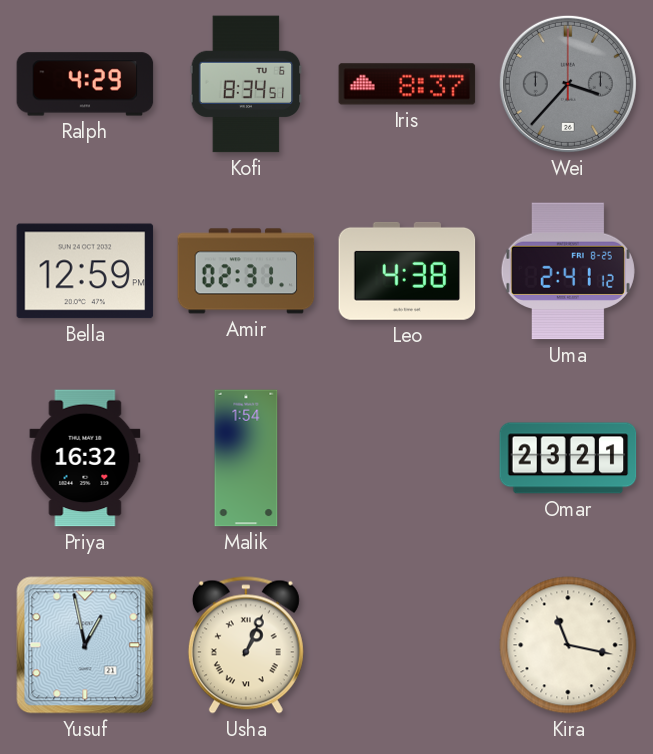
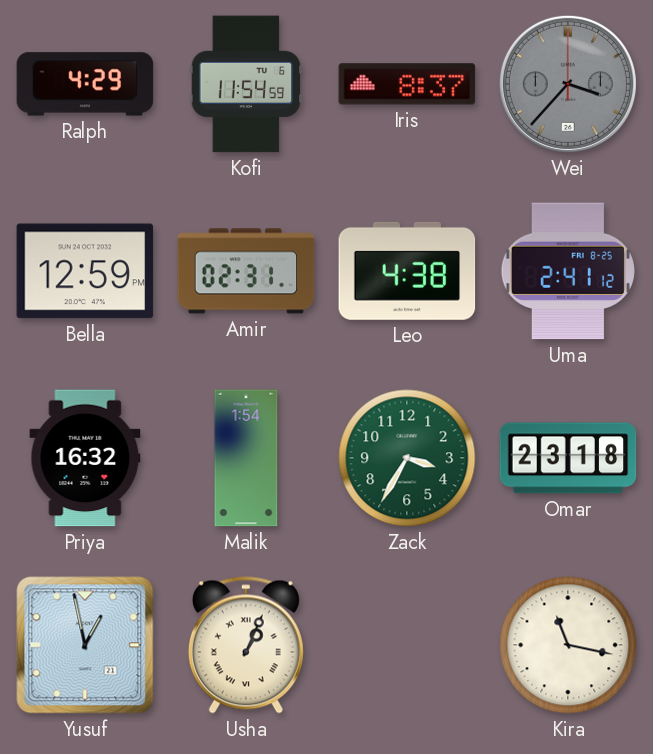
Kofi: 8:34 -> 11:54 (246, 84)
Zack: none -> 3:35 (407, 458)
Omar: 23:21 -> 23:18 (568, 458)
